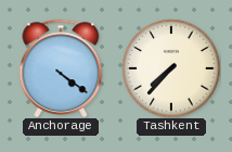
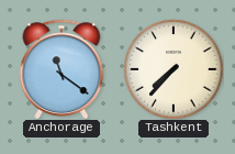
Anchorage: 4:21 -> 11:21 (61, 69)
